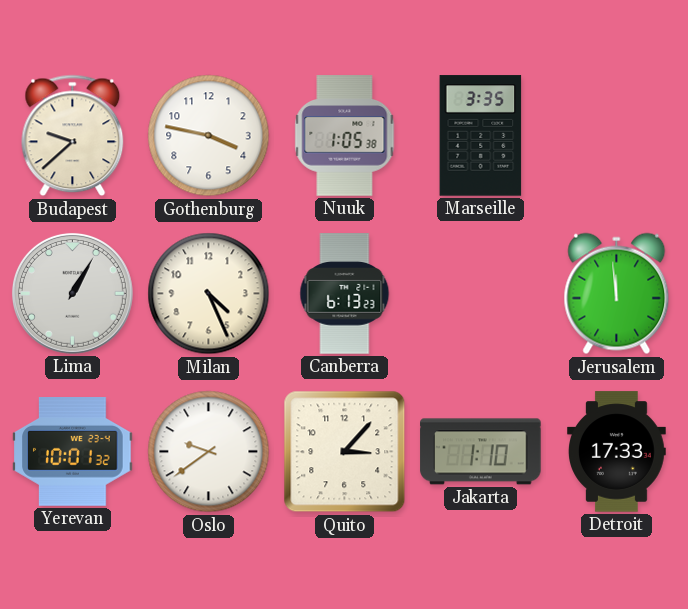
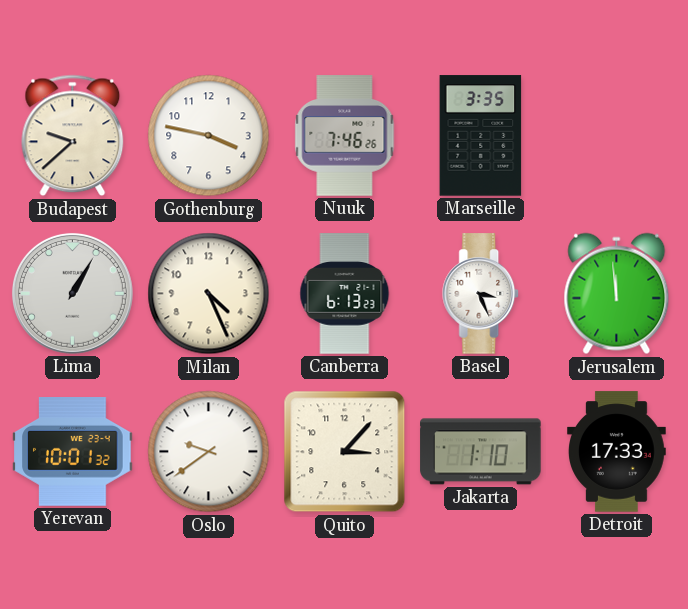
Nuuk: 1:05 -> 7:46 (345, 136)
Basel: none -> 3:26 (481, 294)
